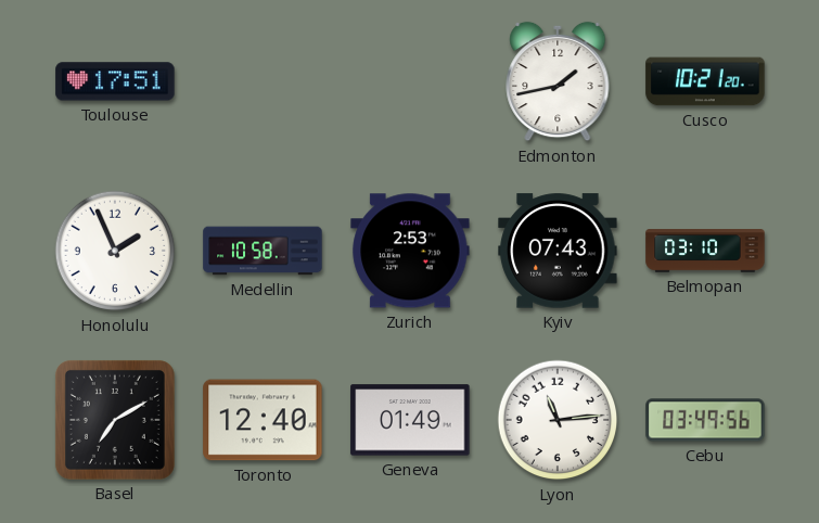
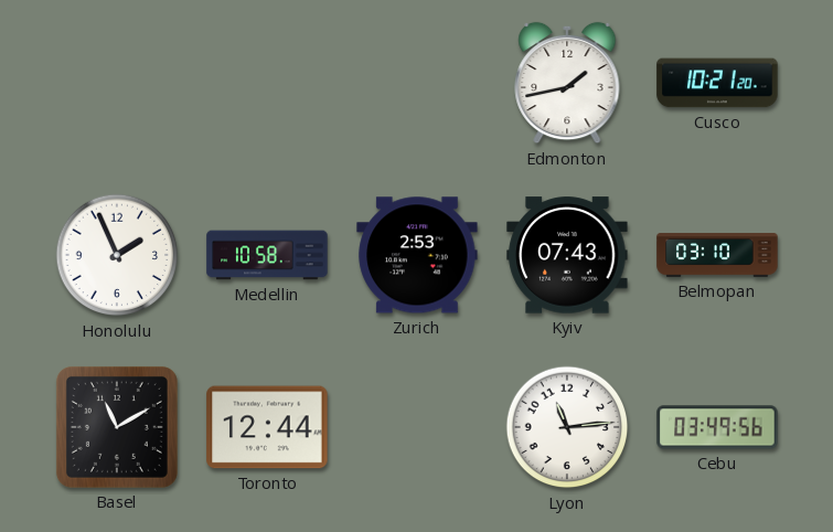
Toulouse: 17:51 -> none (115, 81)
Basel: 7:10 -> 11:10 (117, 427)
Toronto: 12:40 -> 12:44 (267, 427)
Geneva: 01:49 -> none (410, 420)
